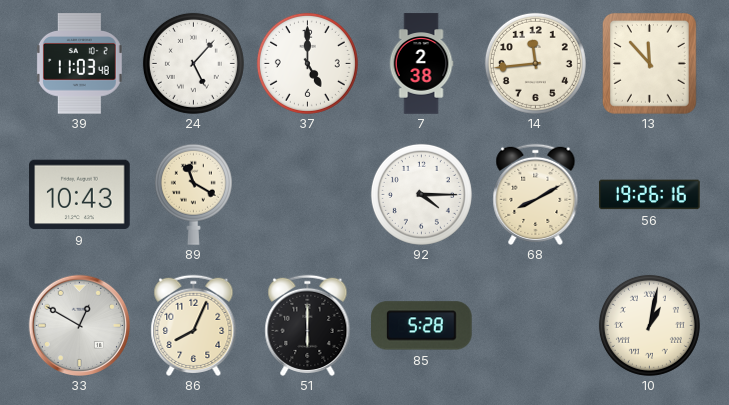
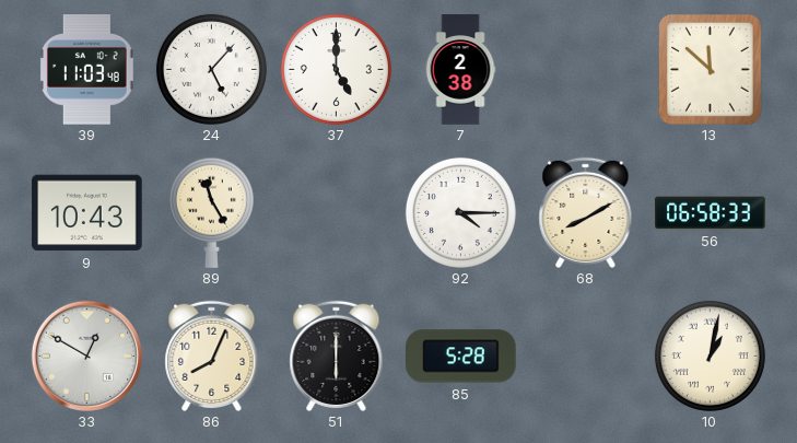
14: 11:44 -> none (535, 63)
13: 11:53 -> 11:52 (710, 70)
89: 11:20 -> 11:25 (211, 212)
56: 19:26 -> 06:58 (711, 213)
